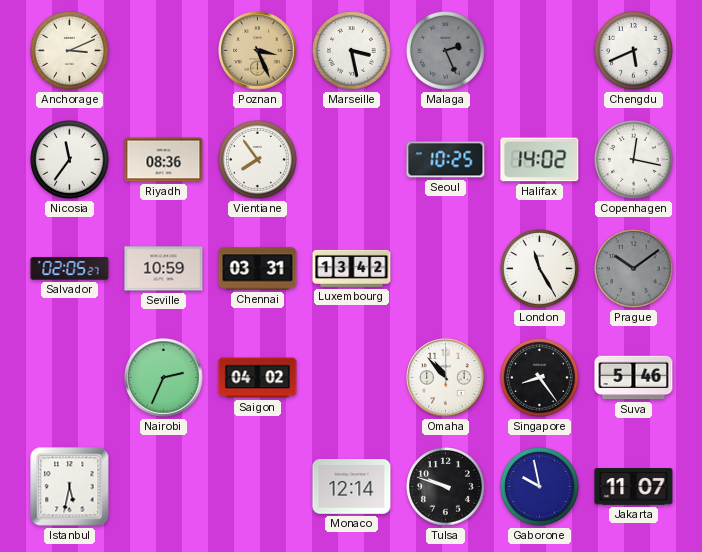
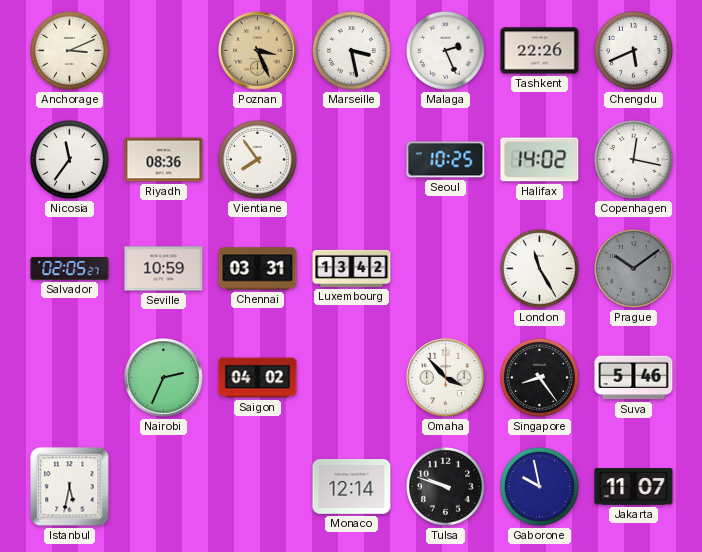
Malaga dial: grey -> white (446, 51)
Tashkent: none -> 22:26 (540, 51)
Omaha: 10:53 -> 3:53 (446, 378)
